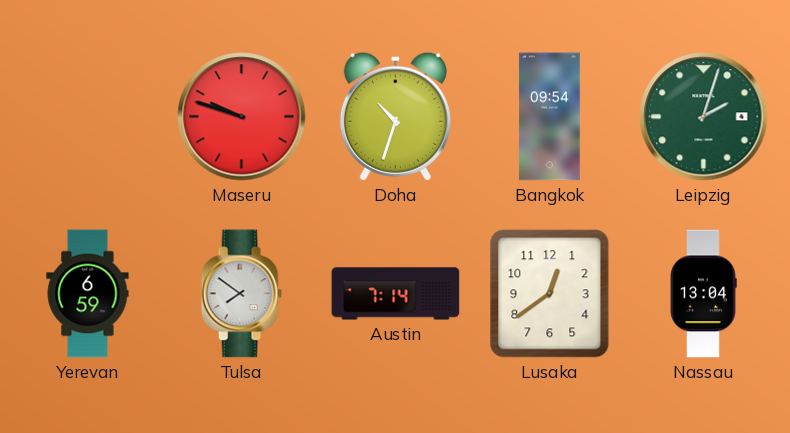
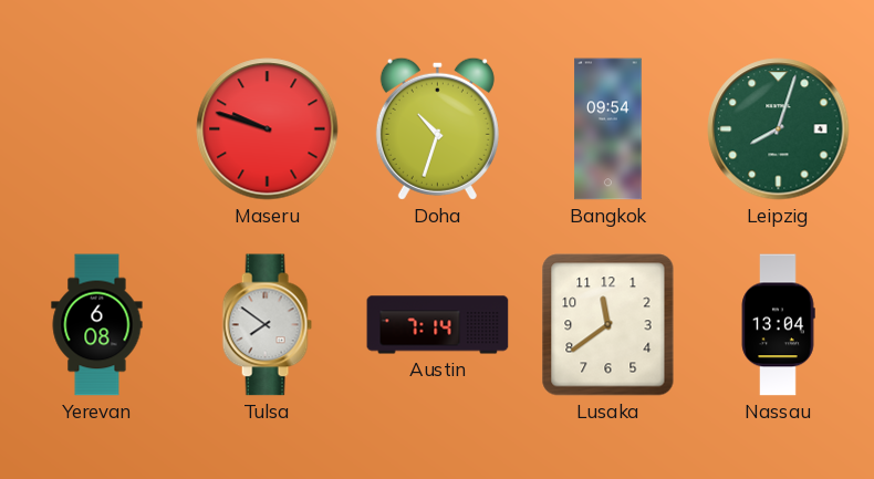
Leipzig: 2:03 -> 8:03 (779, 129)
Yerevan: 6:59 -> 6:08 (97, 325)
Lusaka: 12:39 -> 11:39 (608, 325)
